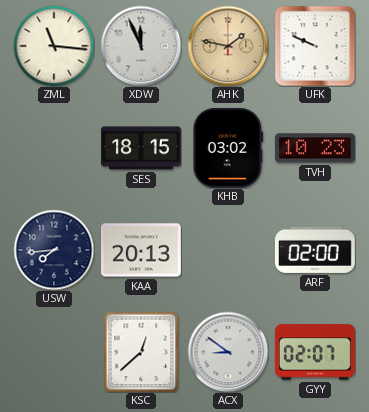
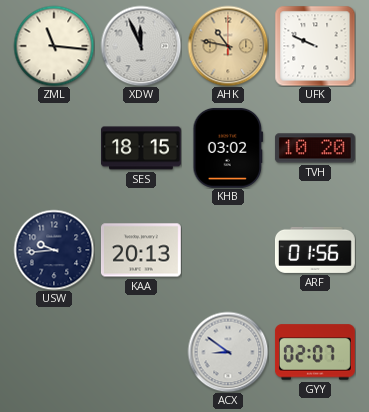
AHK: 1:47 -> 10:47 (228, 46)
TVH: 10:23 -> 10:20 (315, 148)
USW: 7:44 -> 9:44 (54, 250)
ARF: 02:00 -> 01:56 (315, 250)
KSC: 12:38 -> none (141, 352)
